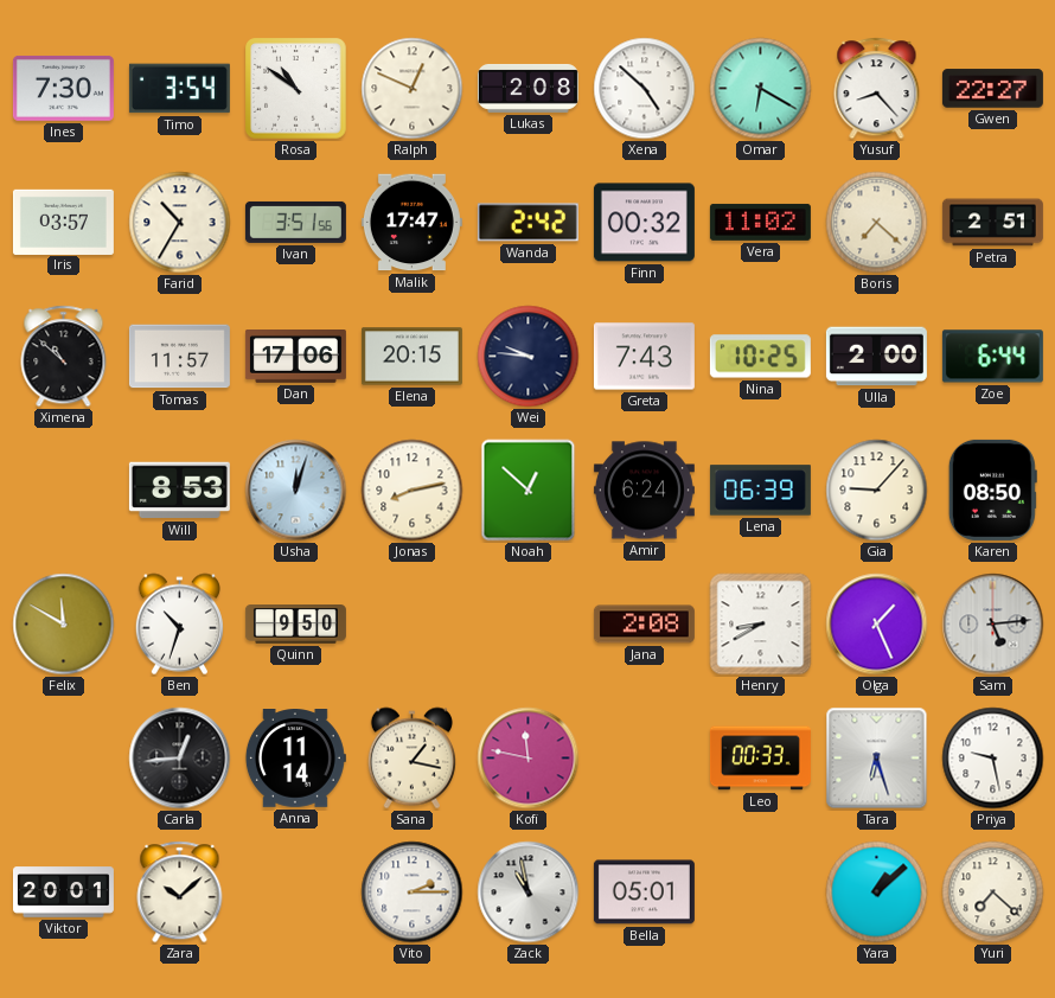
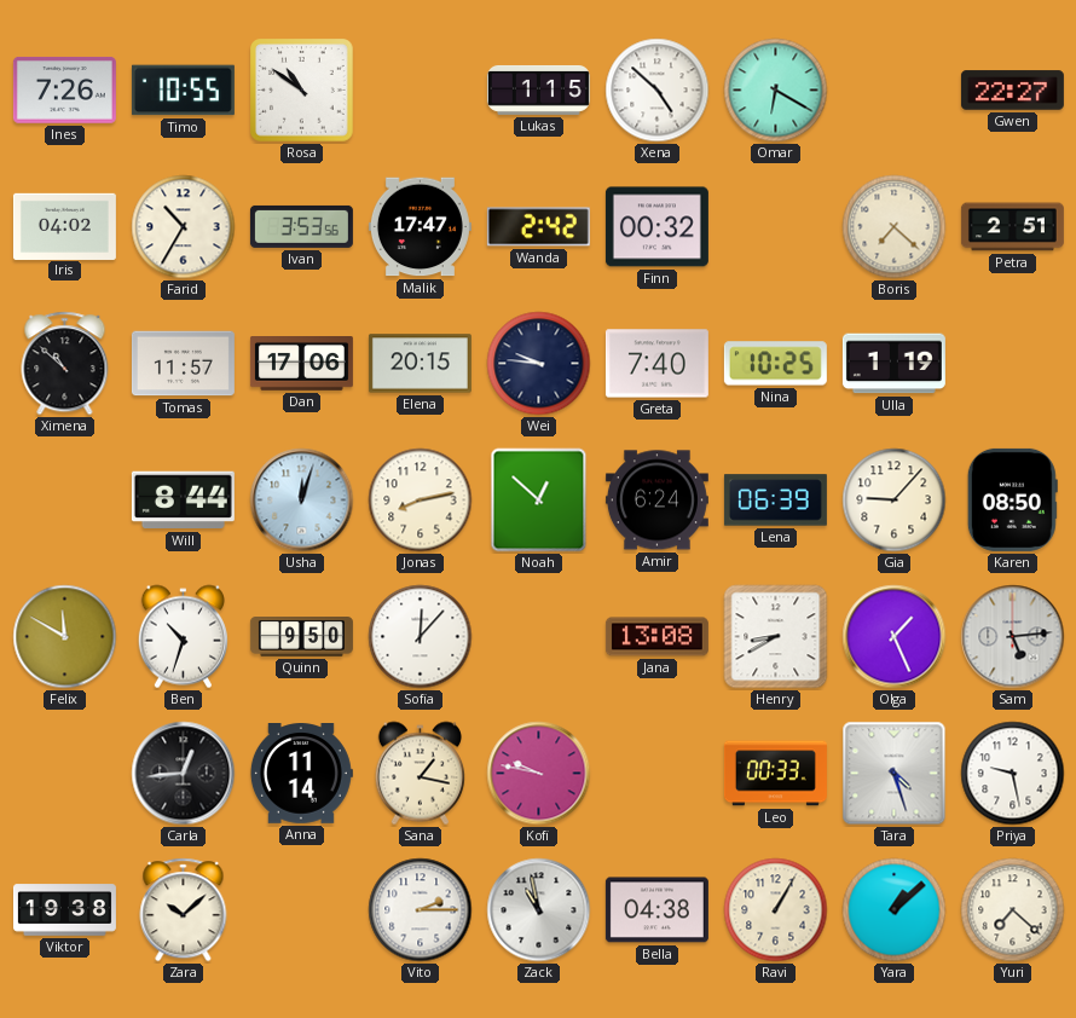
Ines: 7:30 -> 7:26 (64, 91)
Timo: 3:54 -> 10:55 (183, 91)
Ralph: 12:49 -> none (413, 89)
Lukas: 2:08 -> 1:15 (538, 89)
Yusuf: 8:23 -> none (877, 89)
Iris: 03:57 -> 04:02 (64, 226)
Ivan: 3:51 -> 3:53 (301, 226)
Vera: 11:02 -> none (760, 222)
Greta: 7:43 -> 7:40 (656, 364)
Ulla: 2:00 -> 1:19 (893, 364)
Zoe: 6:44 -> none (992, 357)
Will: 8:53 -> 8:44 (183, 501)
Sofia: none -> 12:07 (421, 637)
Jana: 2:08 -> 13:08 (656, 637)
Kofi: 11:47 -> 9:47 (539, 774)
Tara: 6:27 -> 4:27 (895, 774)
Viktor: 20:01 -> 19:38 (64, 910)
Bella: 05:01 -> 04:38 (656, 910)
Ravi: none -> 1:05 (776, 910)
